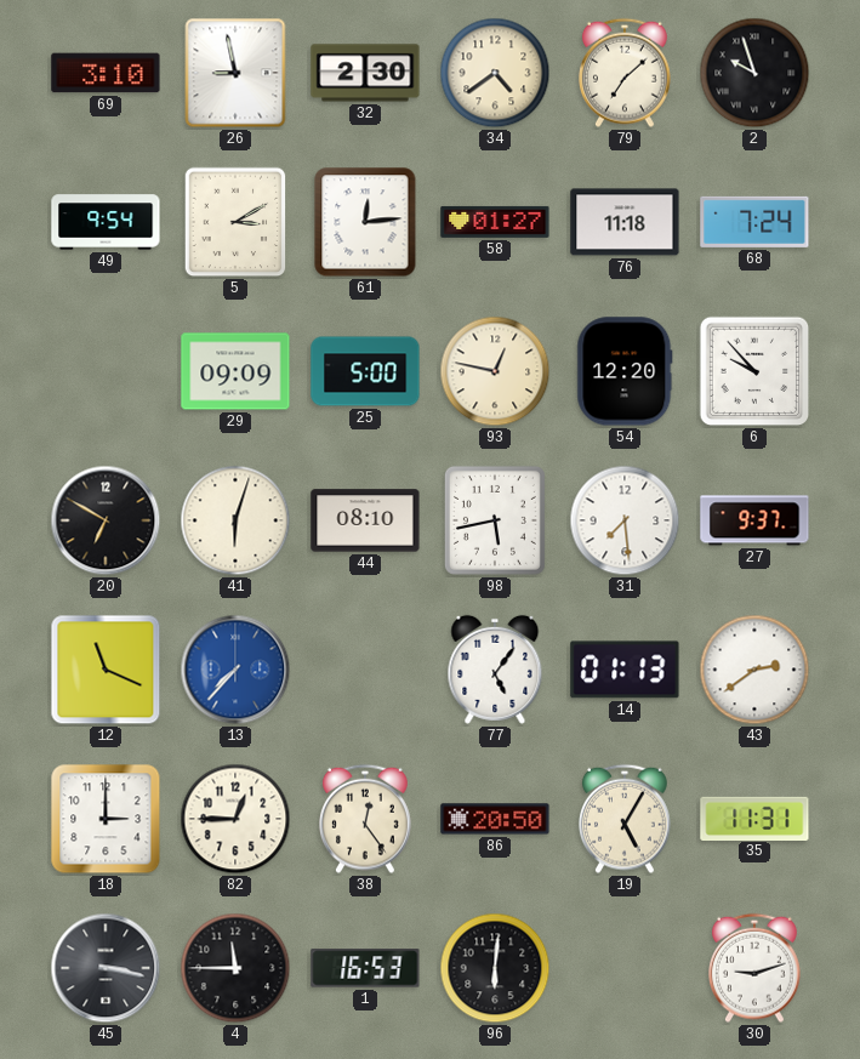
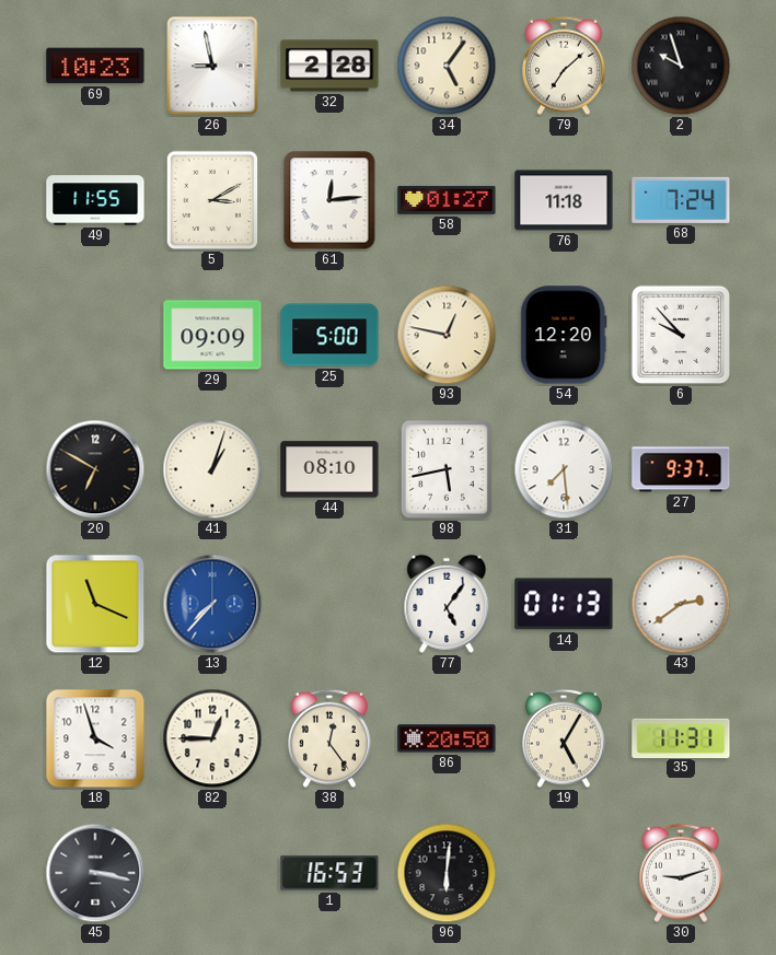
69: 3:10 -> 10:23 (95, 66)
32: 2:30 -> 2:28 (329, 66)
34: 4:39 -> 5:06 (447, 66)
49: 9:54 -> 11:55 (95, 200)
41: 6:03 -> 1:03 (212, 469)
18: 3:00 -> 3:57 (95, 738)
4: 11:45 -> none (235, 968)
